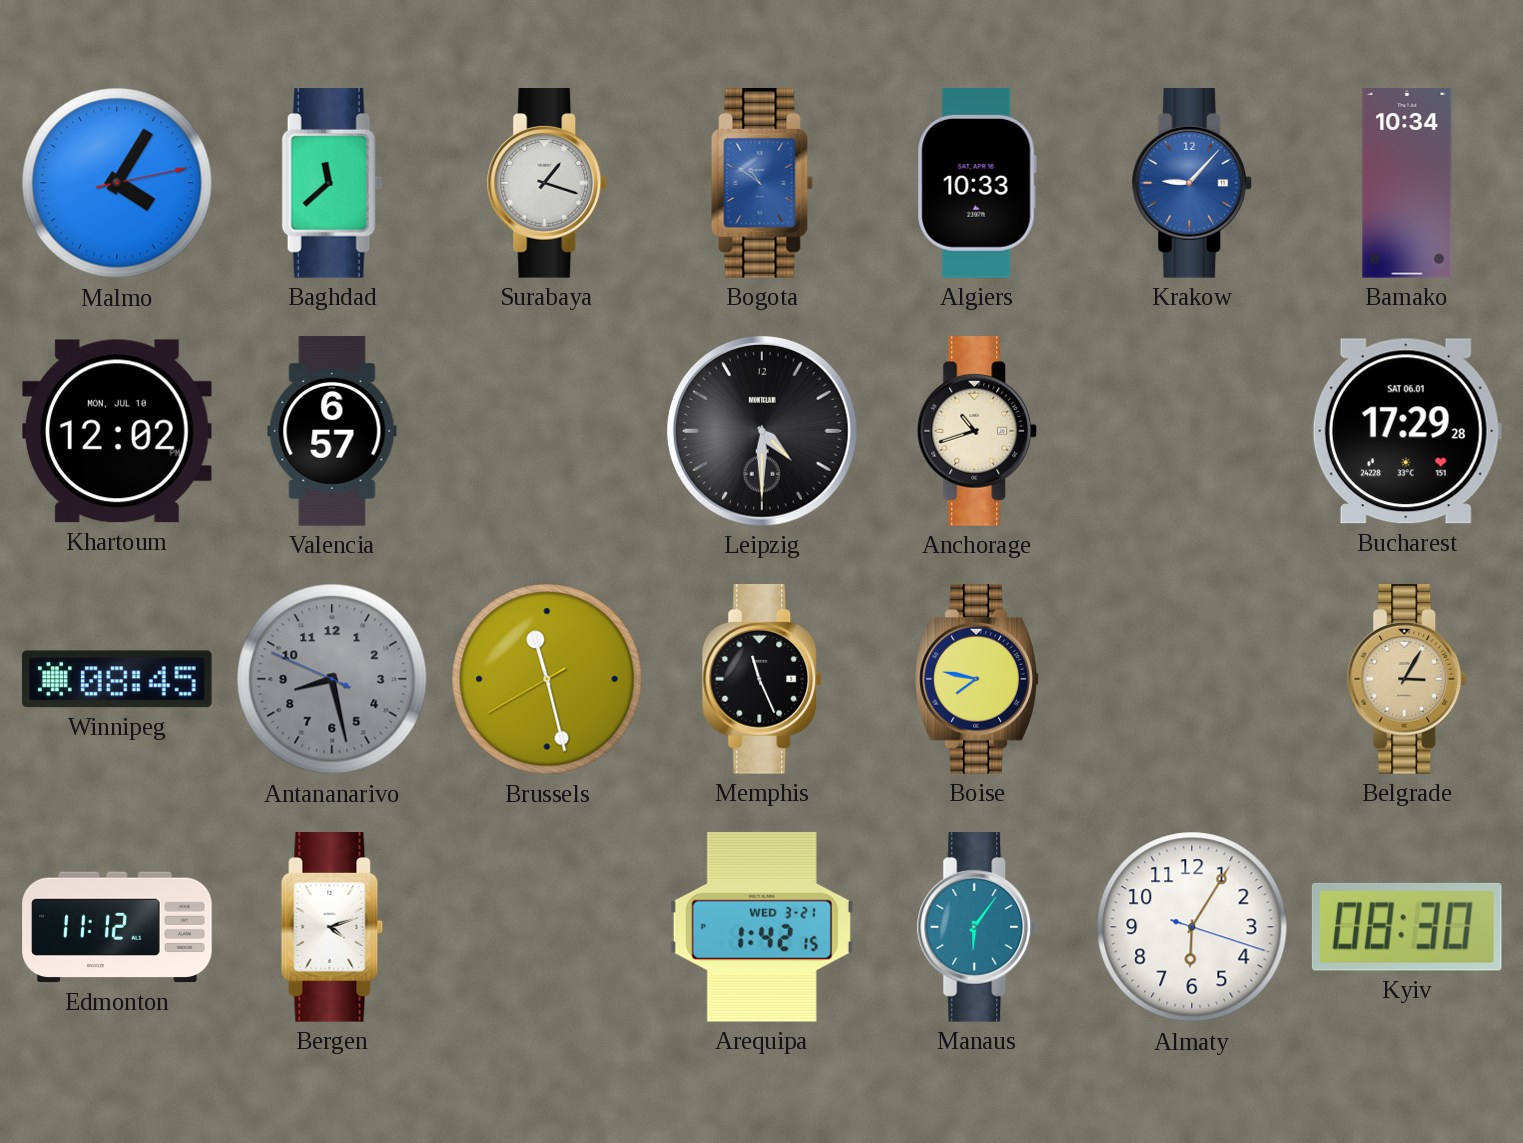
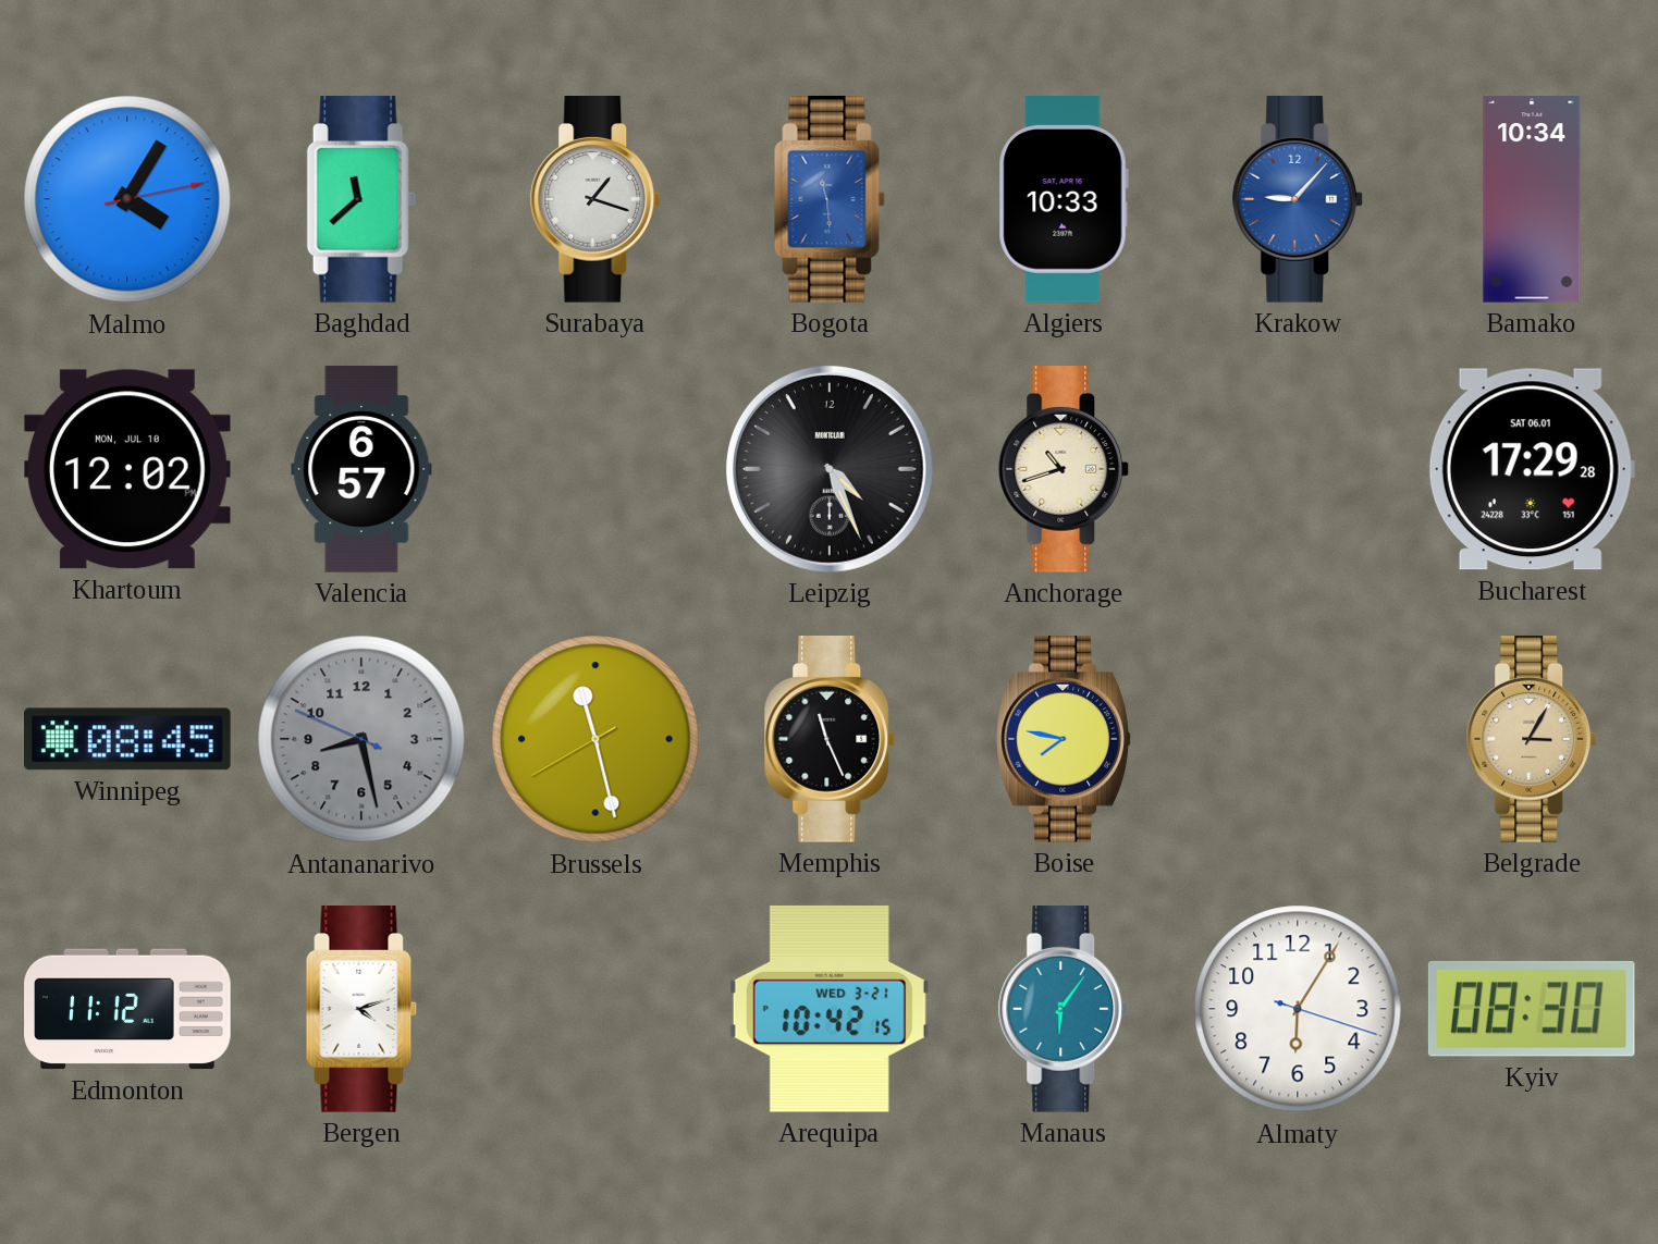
Bogota: 10:51 -> 11:29 (830, 199)
Leipzig: 4:30 -> 4:26 (830, 469)
Arequipa: 1:42 -> 10:42 (830, 1009)
